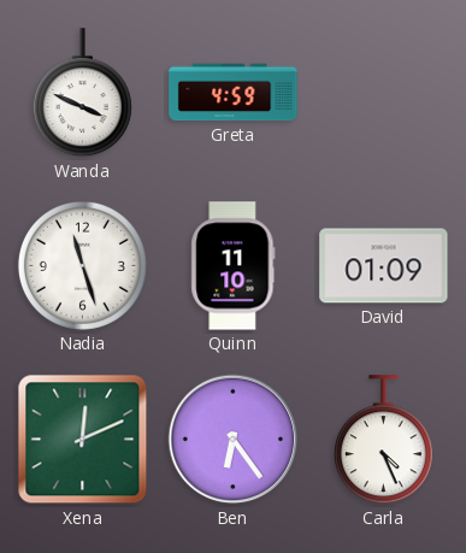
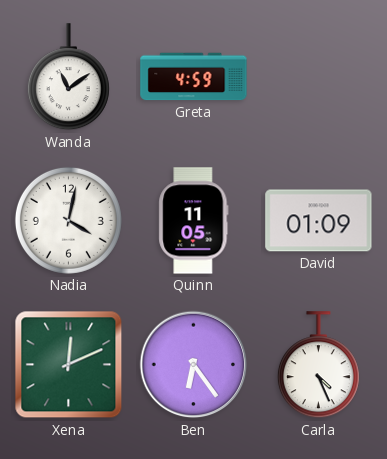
Wanda: 3:49 -> 11:09 (68, 77)
Nadia: 11:27 -> 4:02 (68, 220)
Quinn: 11:10 -> 11:05 (194, 221)
